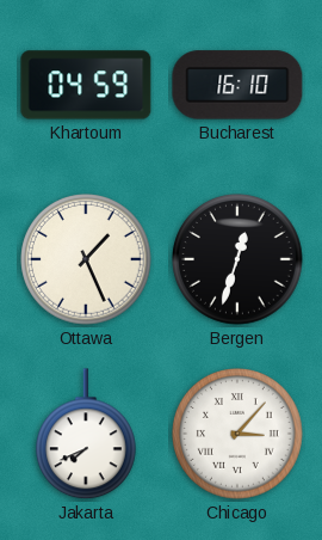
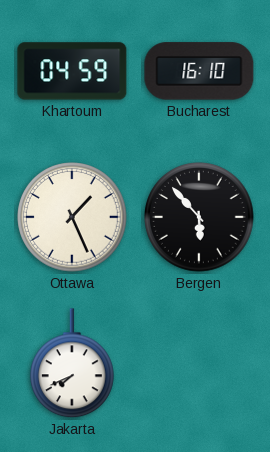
Bergen: 12:33 -> 5:53 (199, 217)
Chicago: 3:07 -> none (237, 434)
